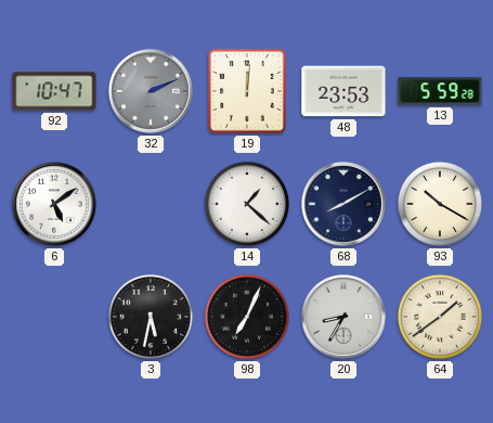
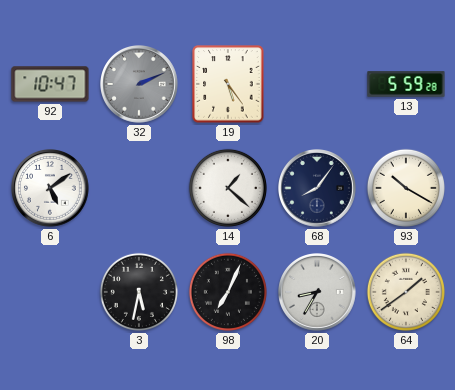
19: 12:01 -> 5:24 (228, 84)
48: 23:53 -> none (343, 91)
68: 8:10 -> 8:06 (318, 189)
